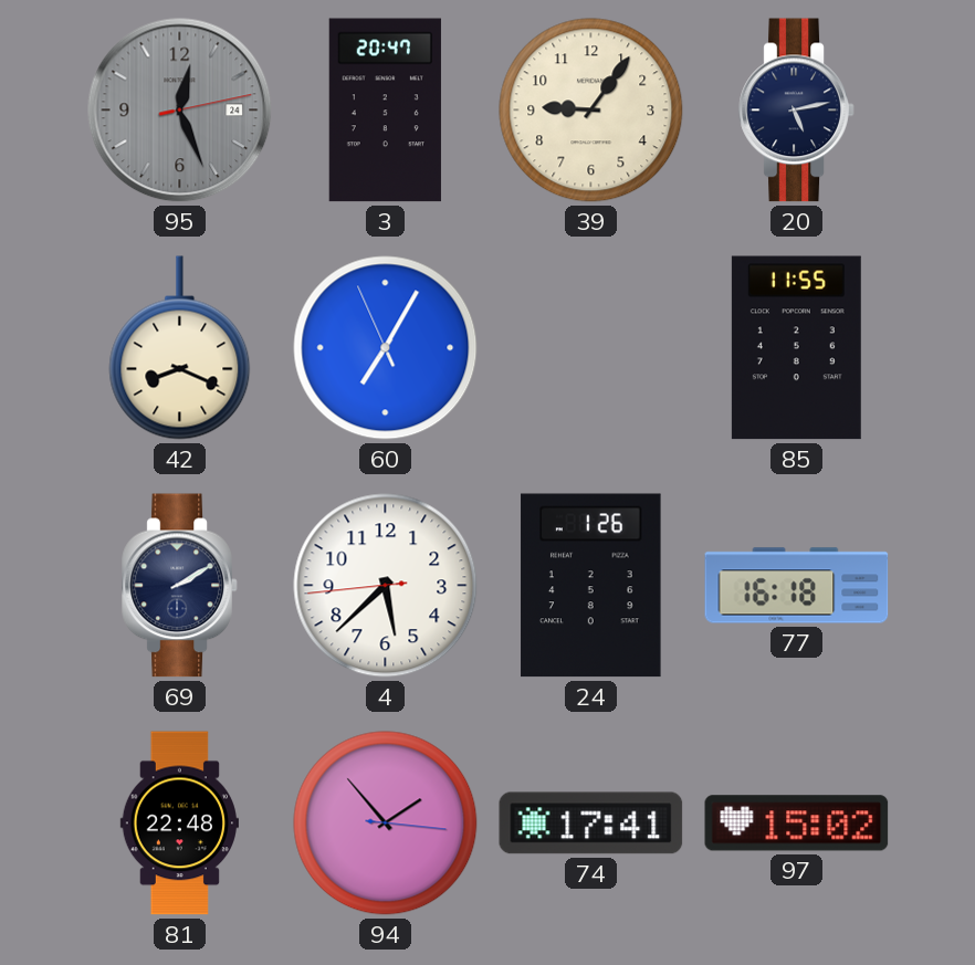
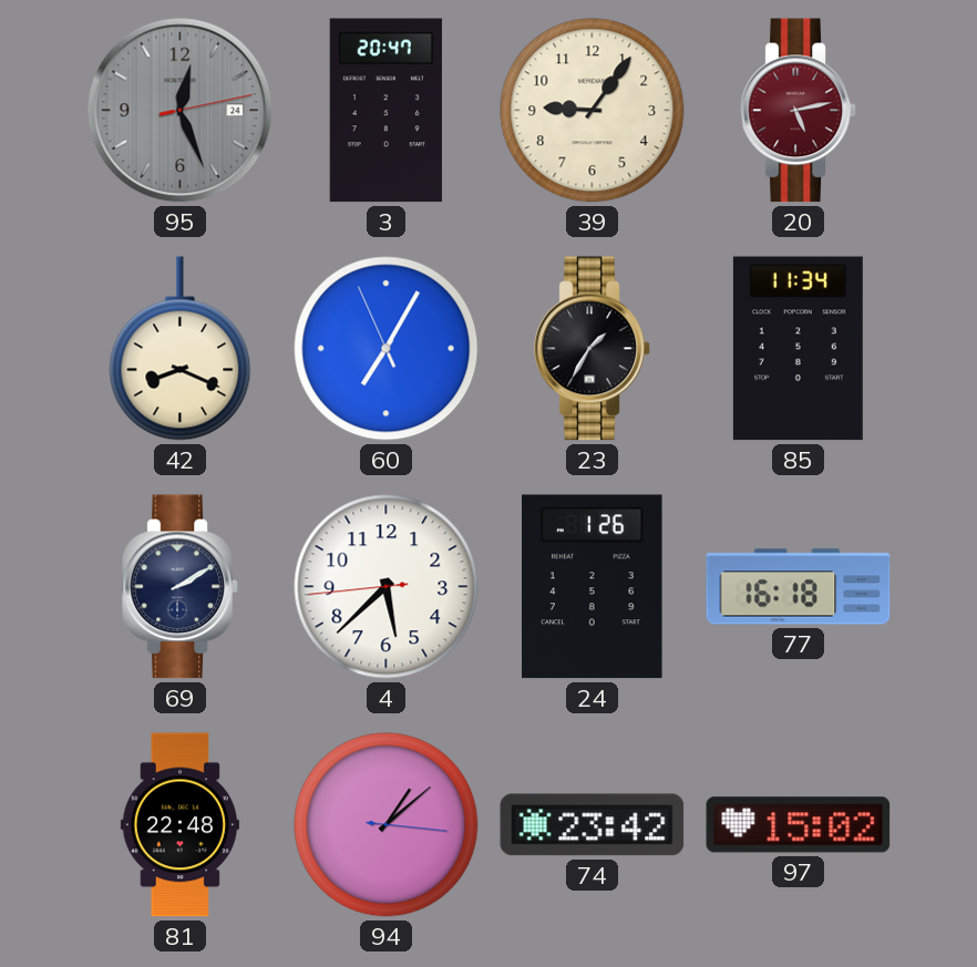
20 dial: navy -> burgundy (799, 111)
23: none -> 1:35 (593, 349)
85: 11:55 -> 11:34 (798, 349)
94: 1:53 -> 1:08 (387, 825)
74: 17:41 -> 23:42 (593, 825)
